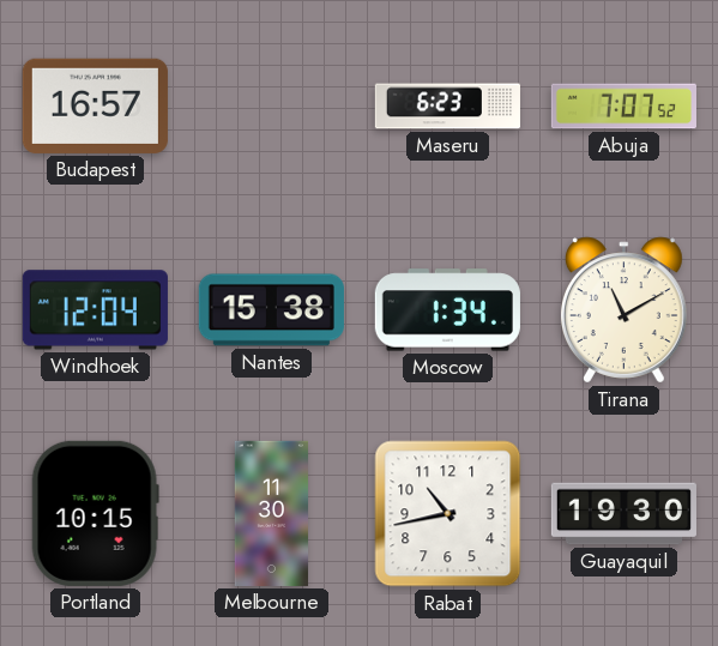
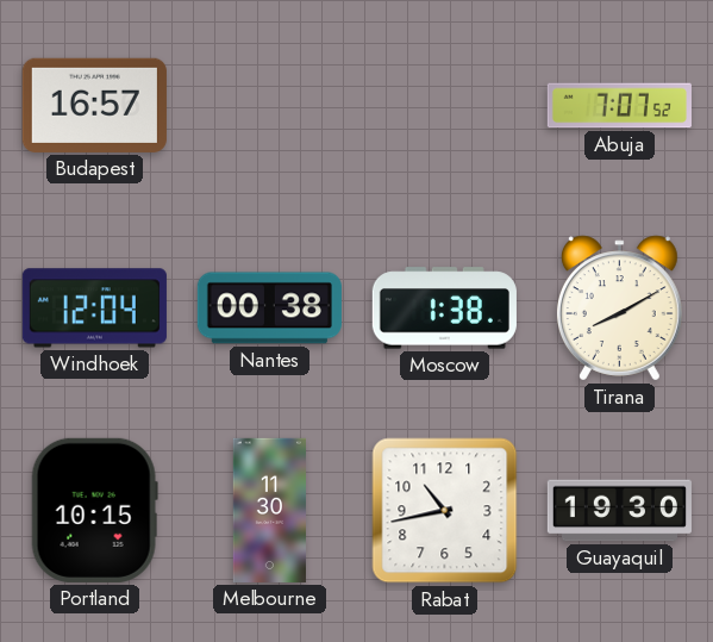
Maseru: 6:23 -> none (447, 107)
Nantes: 15:38 -> 00:38 (269, 308)
Moscow: 1:34 -> 1:38 (444, 308)
Tirana: 11:10 -> 8:10 (619, 308)
